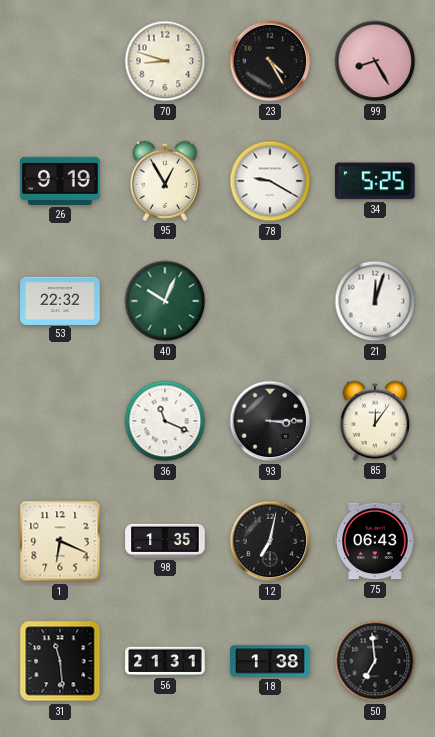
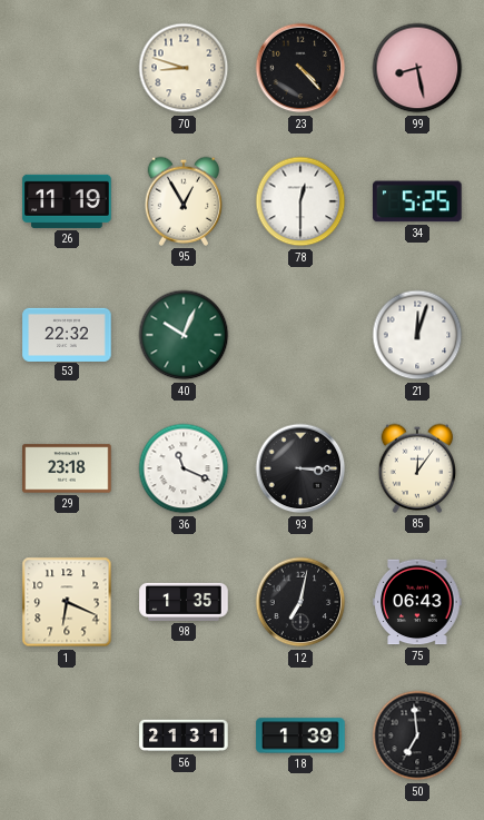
23: 4:25 -> 4:23 (300, 68)
99: 8:25 -> 8:28 (417, 68)
26: 9:19 -> 11:19 (67, 201)
78: 9:20 -> 12:30 (300, 201)
29: none -> 23:18 (67, 468)
31: 11:29 -> none (60, 661)
18: 1:38 -> 1:39 (300, 735)
